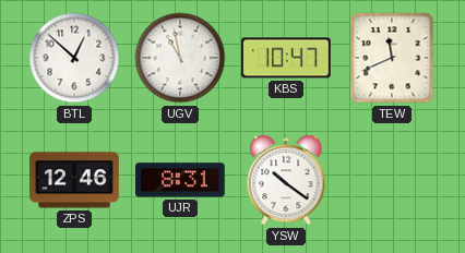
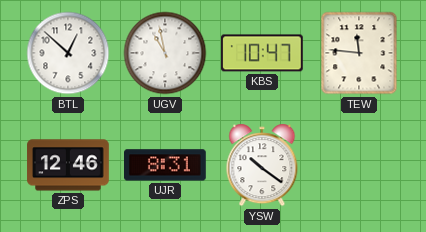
TEW: 11:41 -> 11:46 (359, 53)
